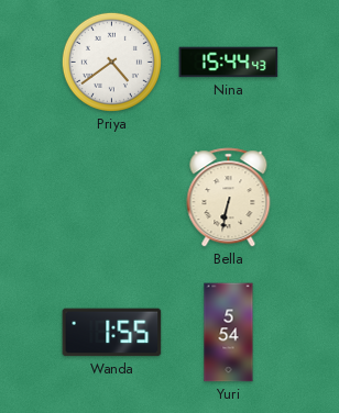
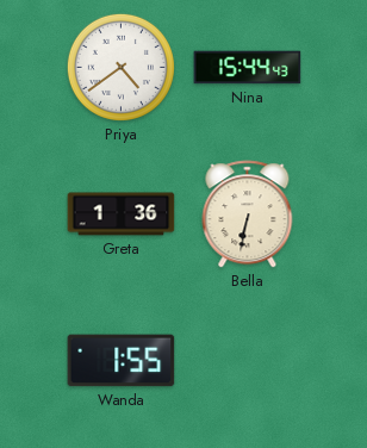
Greta: none -> 1:36 (122, 214)
Yuri: 5:54 -> none (229, 333)
